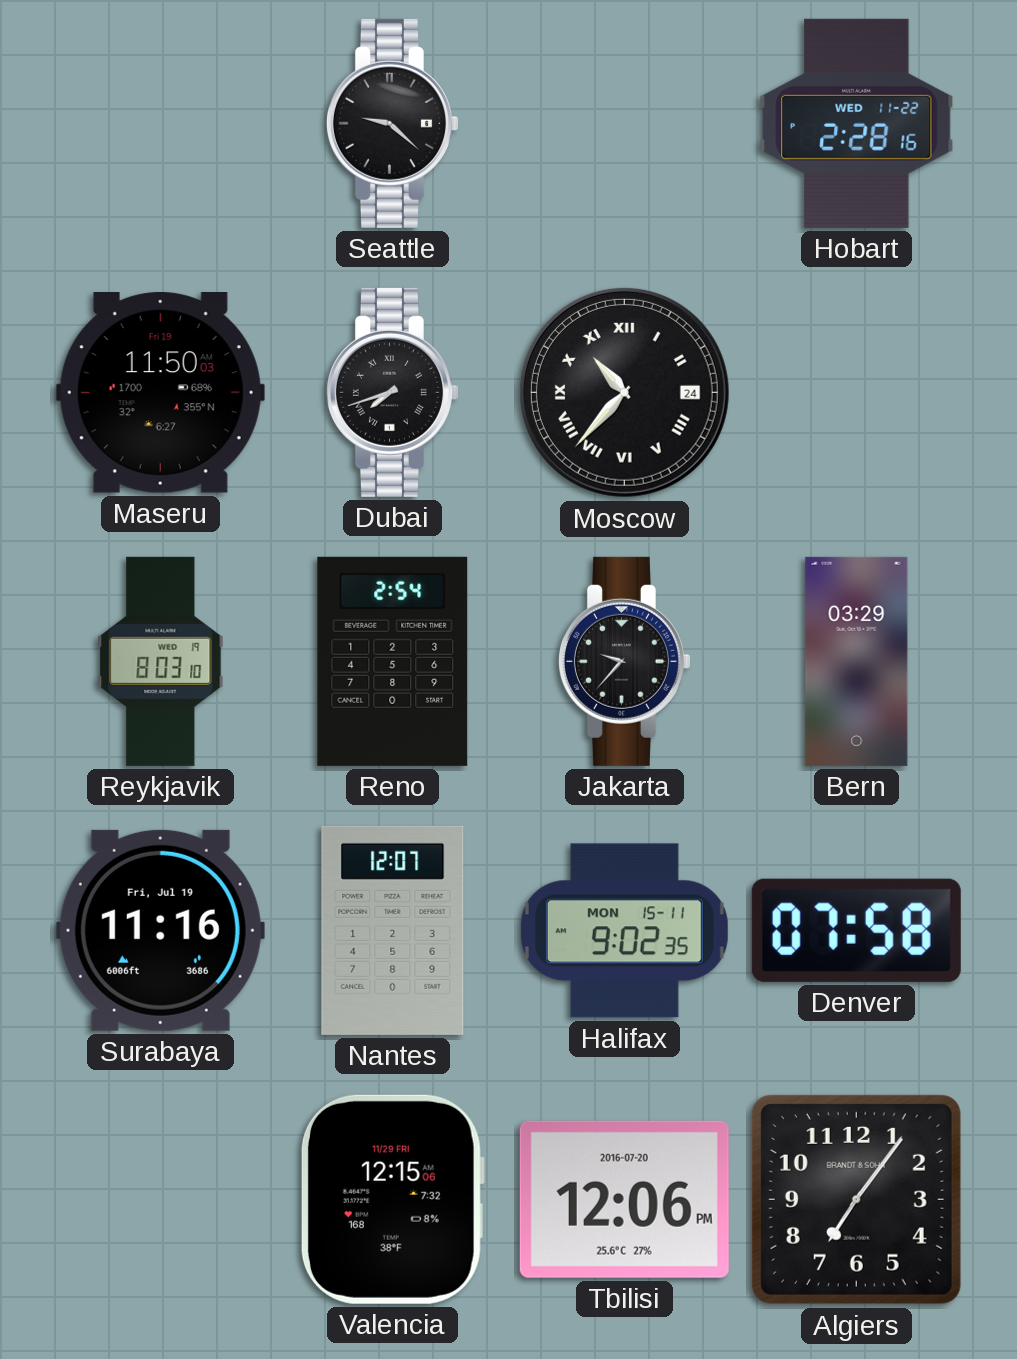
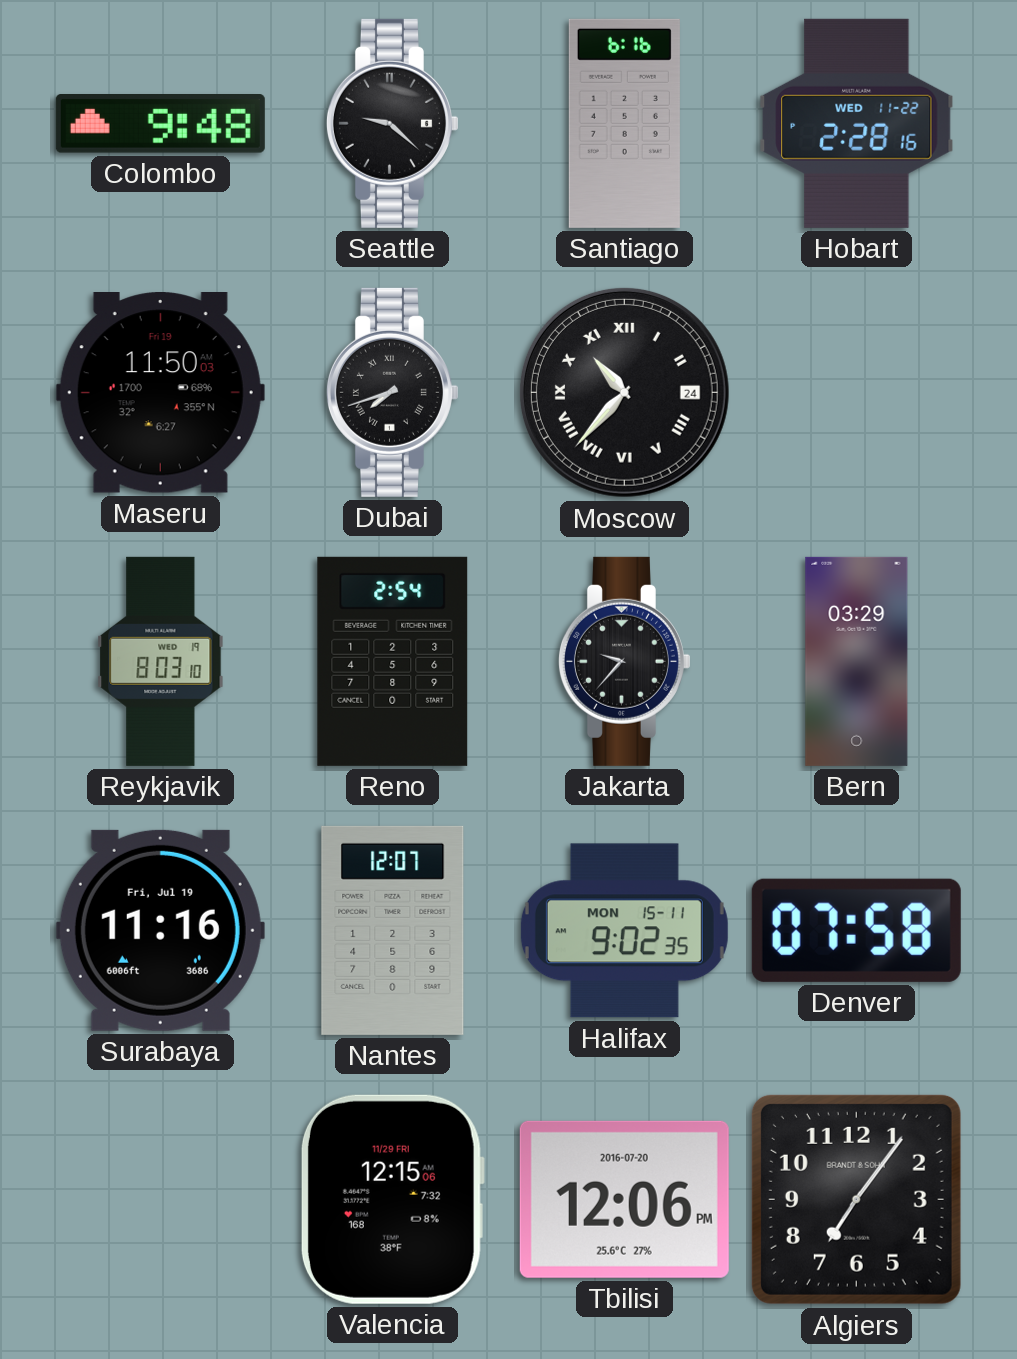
Colombo: none -> 9:48 (160, 124)
Santiago: none -> 6:16 (624, 123)
